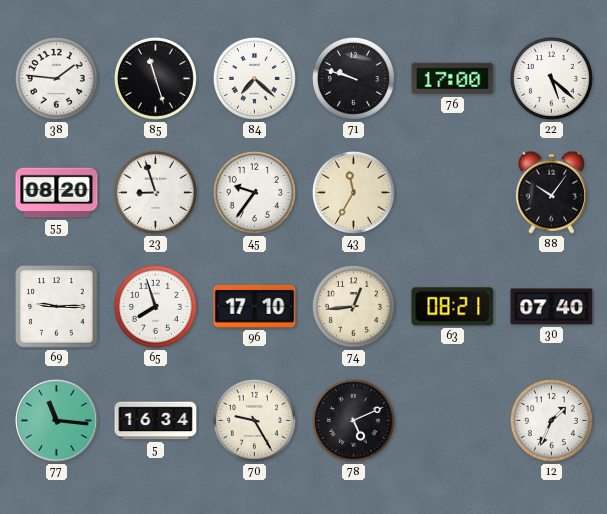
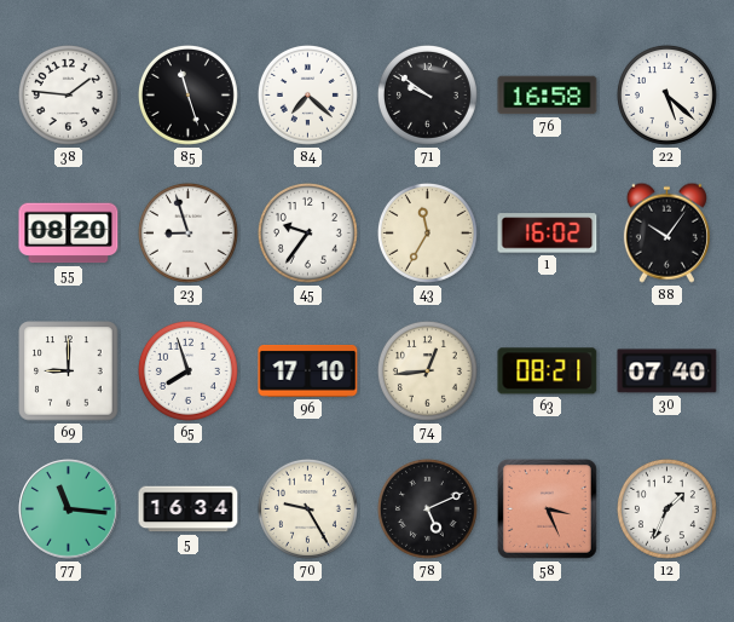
71: 9:48 -> 9:51 (427, 94)
76: 17:00 -> 16:58 (548, 96)
1: none -> 16:02 (548, 234)
69: 9:15 -> 9:00 (69, 372)
58: none -> 3:26 (547, 508)
